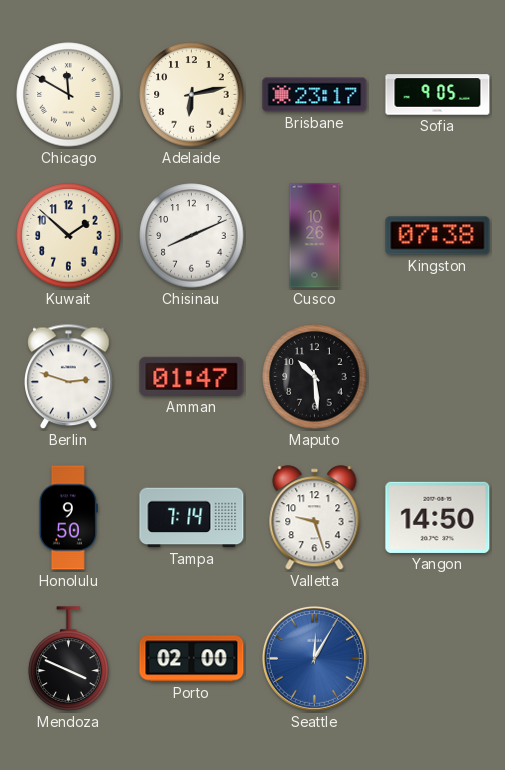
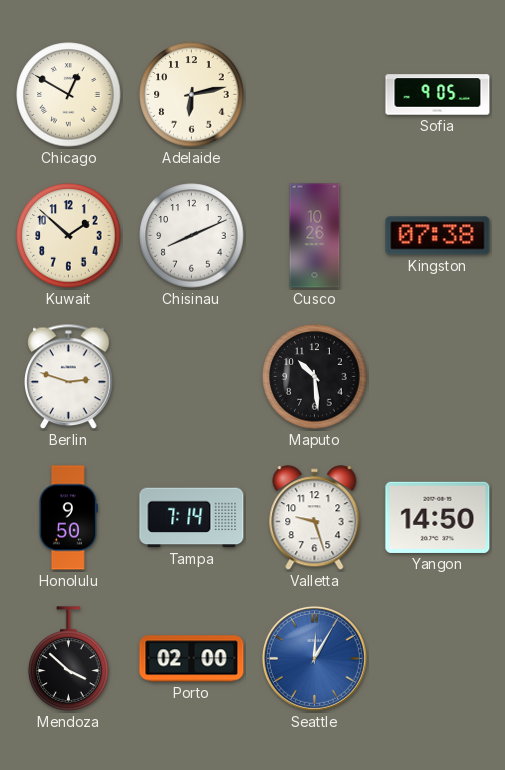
Chicago: 11:50 -> 12:50 (69, 95)
Brisbane: 23:17 -> none (315, 95)
Amman: 01:47 -> none (192, 376)
Mendoza: 3:49 -> 3:52 (69, 659)
